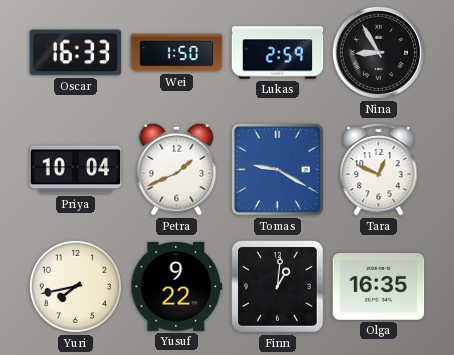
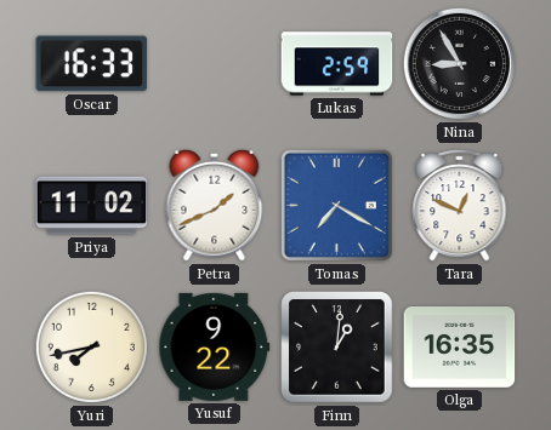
Wei: 1:50 -> none (177, 53)
Priya: 10:04 -> 11:02 (92, 206)
Tomas: 9:20 -> 7:20 (336, 205)
